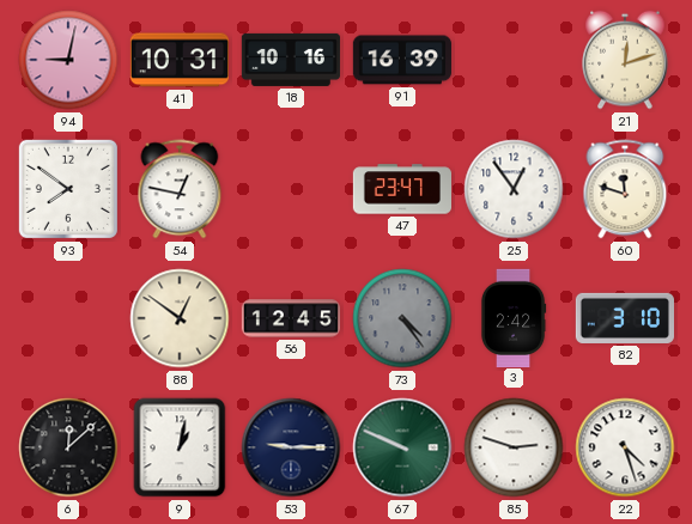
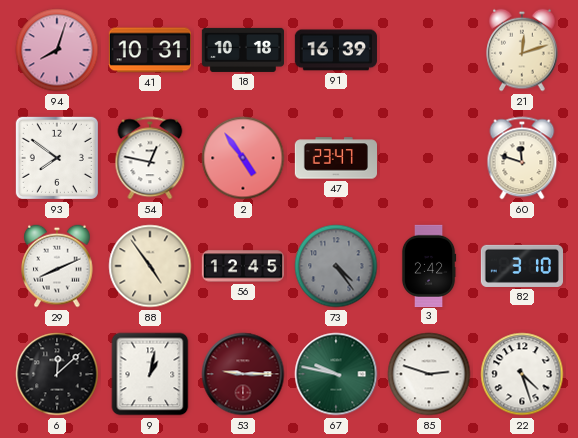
94: 9:02 -> 8:03 (57, 50)
18: 10:16 -> 10:18 (242, 50)
2: none -> 4:54 (243, 158)
25: 12:54 -> none (514, 189)
29: none -> 8:11 (57, 266)
88: 12:51 -> 4:54 (150, 266)
53 dial: navy -> burgundy (243, 374)
67: 9:49 -> 9:47 (336, 374)
